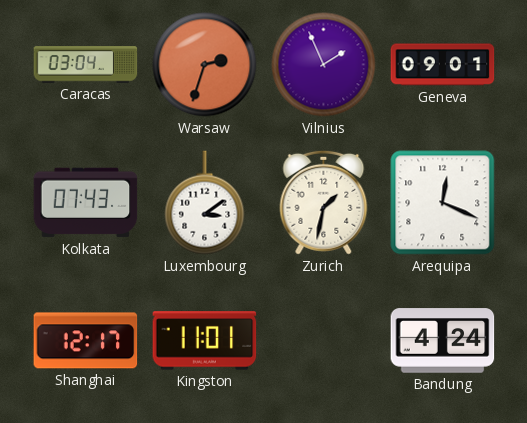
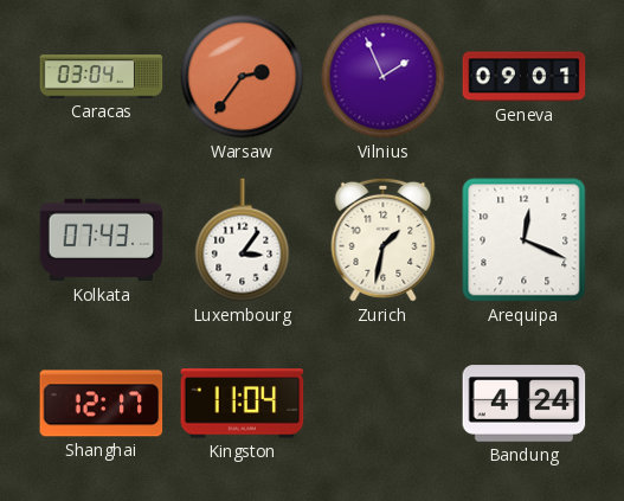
Warsaw: 2:33 -> 2:36 (243, 77)
Luxembourg: 3:09 -> 3:06 (243, 240)
Kingston: 11:01 -> 11:04 (243, 404)
